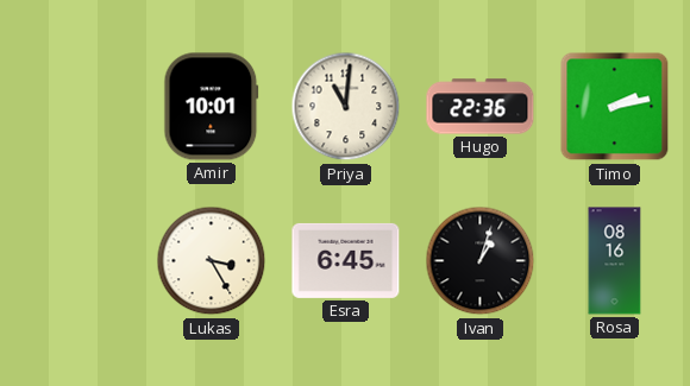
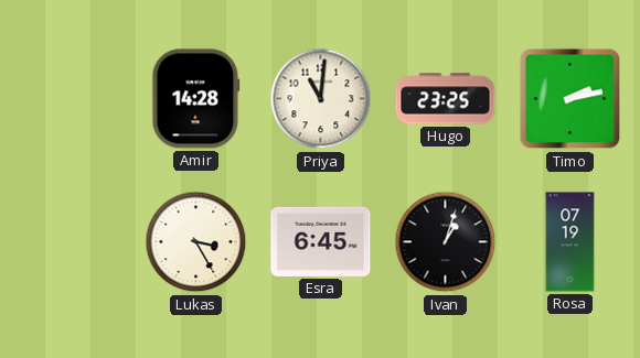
Amir: 10:01 -> 14:28 (196, 99)
Hugo: 22:36 -> 23:25 (446, 99)
Rosa: 08:16 -> 07:19 (570, 242)
